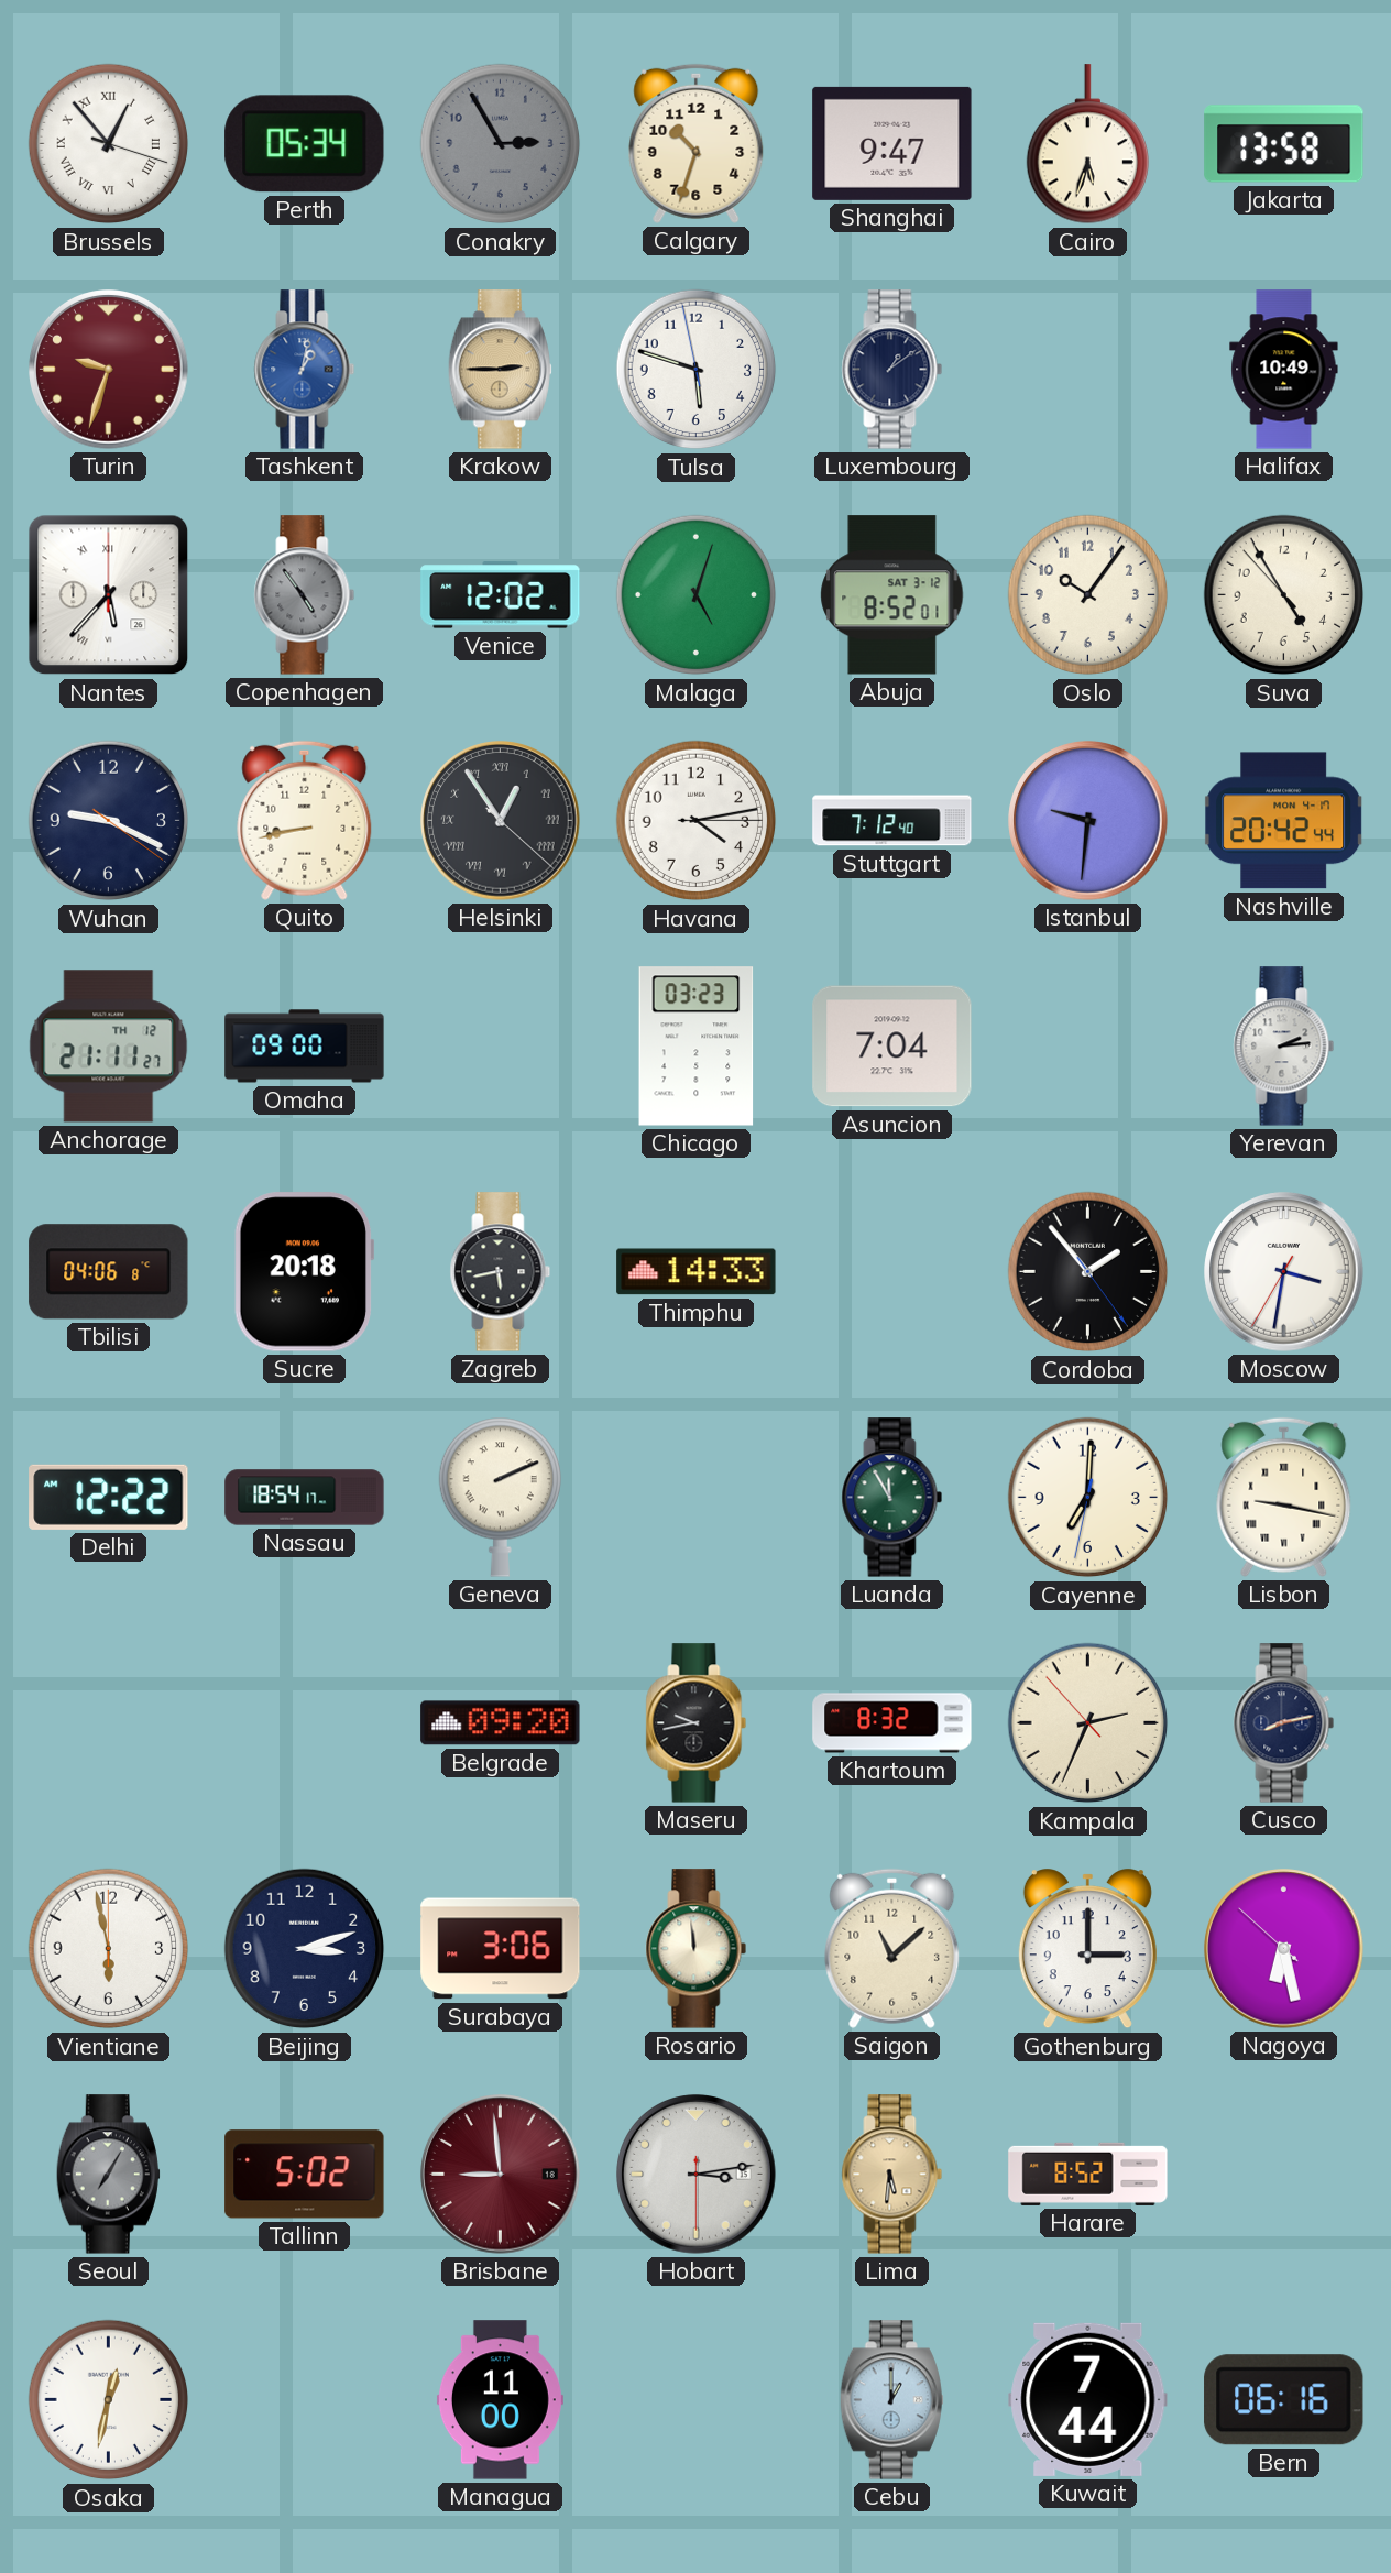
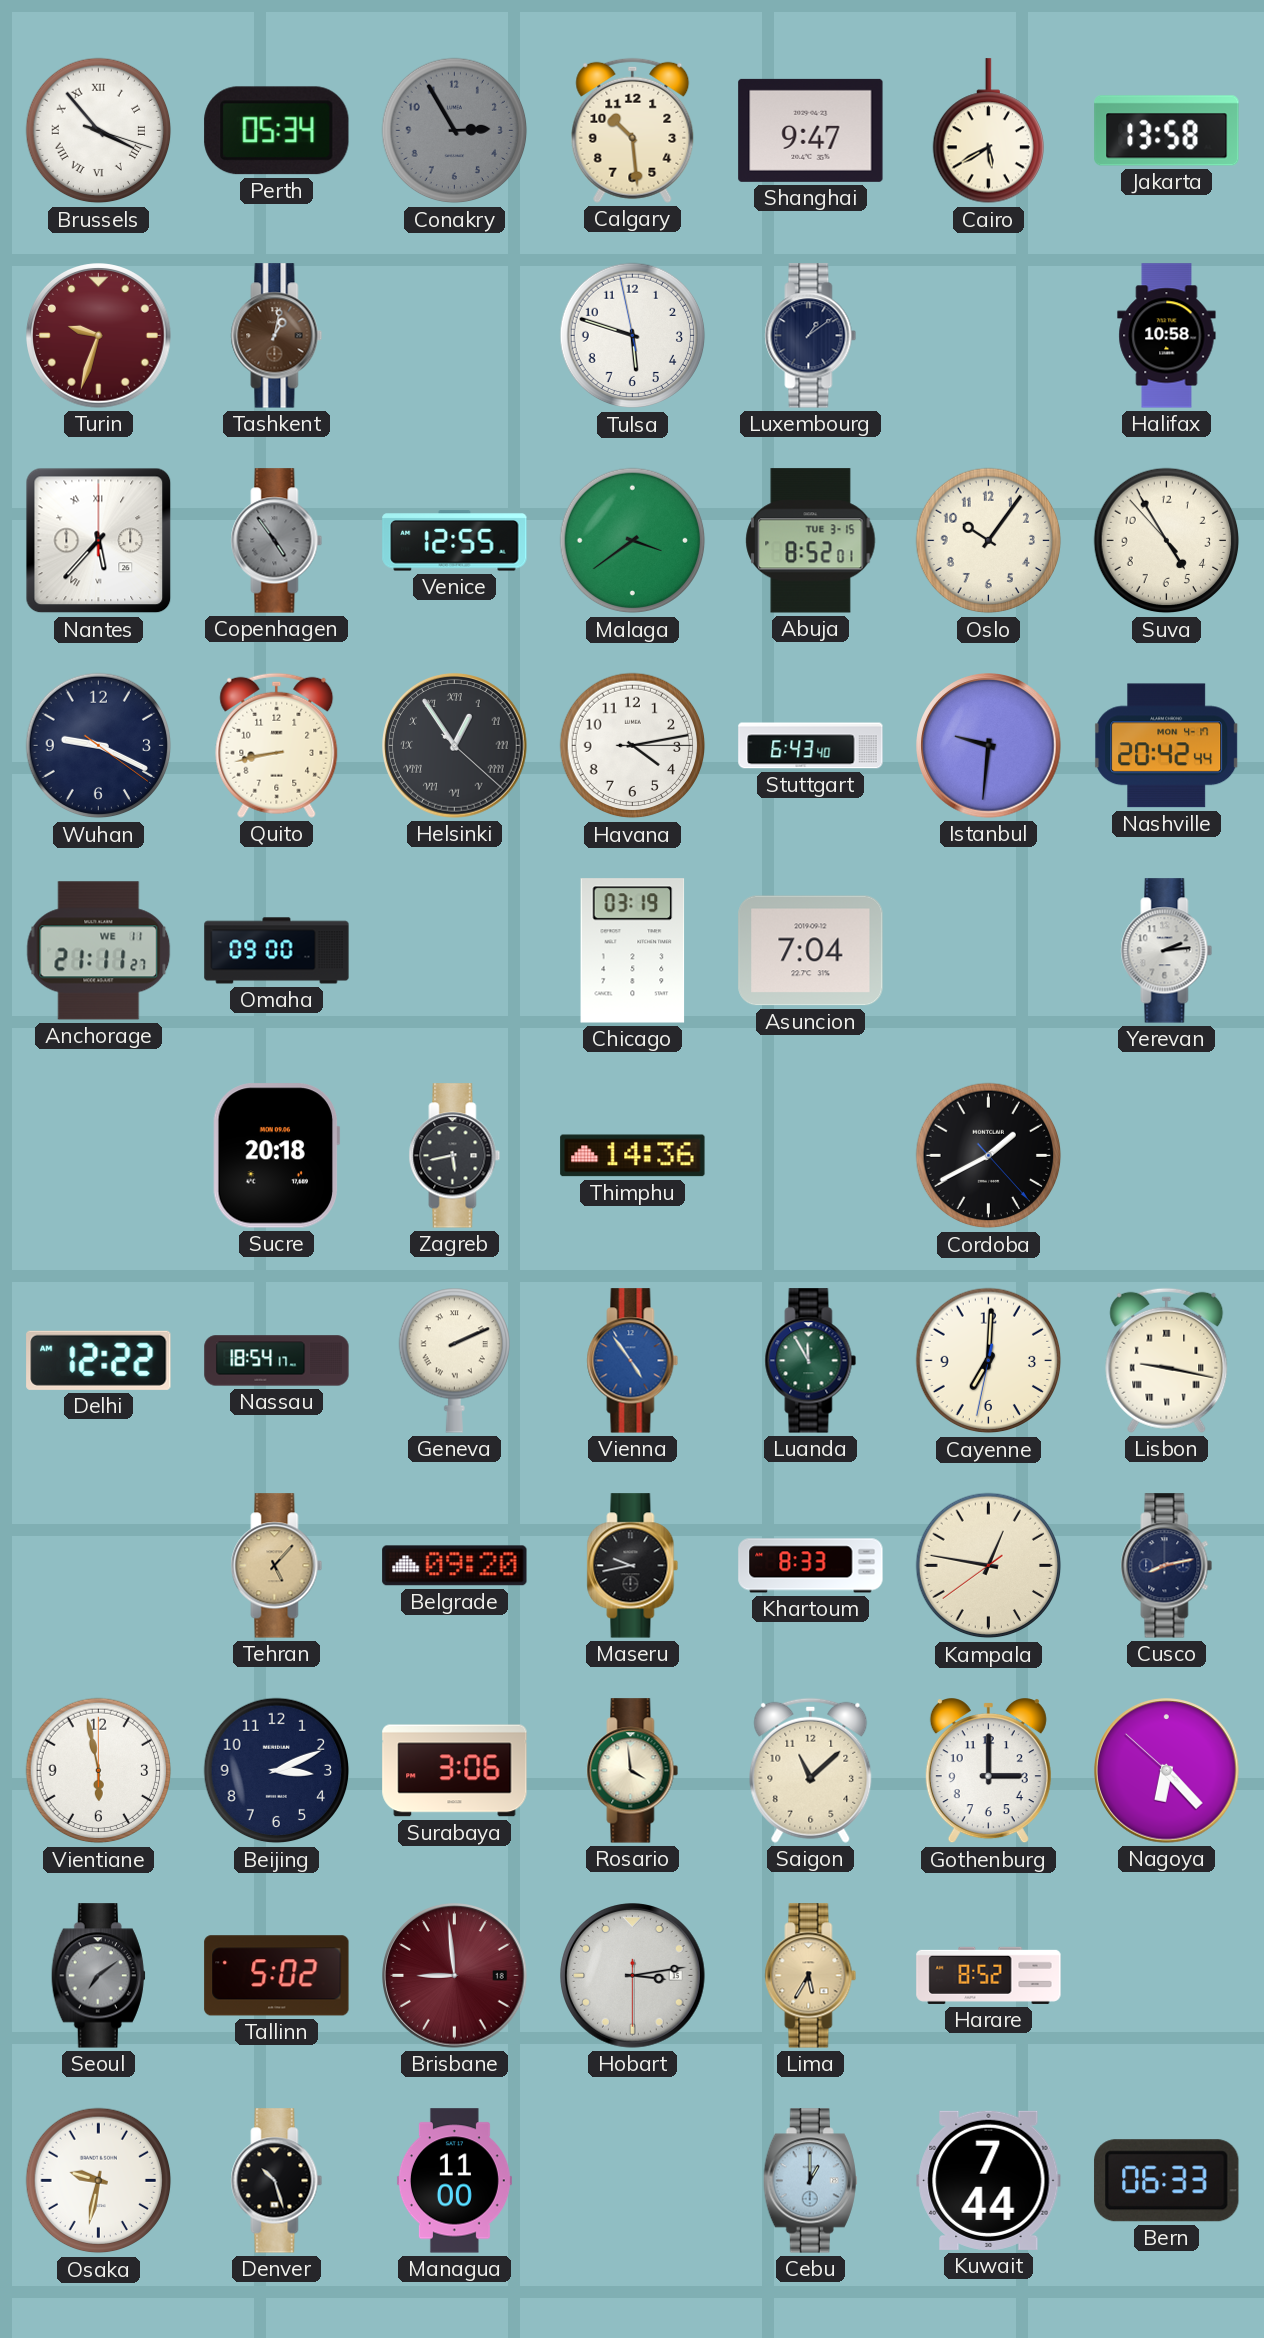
Brussels: 12:53 -> 3:53 (99, 131)
Calgary: 10:33 -> 10:29 (633, 130)
Cairo: 5:33 -> 5:40 (988, 131)
Tashkent dial: blue -> brown (277, 336)
Krakow: 2:45 -> none (500, 370)
Halifax: 10:49 -> 10:58 (1167, 336)
Venice: 12:02 -> 12:55 (455, 541)
Malaga: 5:03 -> 3:39 (633, 541)
Abuja date: SAT 3-12 -> TUE 3-15 (811, 541)
Stuttgart: 7:12 -> 6:43 (811, 746)
Anchorage date: TH 12 -> WE 11 (99, 951)
Chicago: 03:23 -> 03:19 (633, 951)
Tbilisi: 04:06 -> none (109, 1272)
Thimphu: 14:33 -> 14:36 (633, 1156)
Cordoba: 1:53 -> 1:40 (989, 1156)
Moscow: 3:31 -> none (1284, 1272)
Vienna: none -> 4:54 (633, 1361)
Tehran: none -> 5:07 (277, 1566)
Khartoum: 8:32 -> 8:33 (811, 1566)
Kampala: 2:33 -> 12:46 (989, 1566)
Beijing: 3:12 -> 3:11 (277, 1771)
Rosario: 11:59 -> 3:59 (633, 1771)
Nagoya: 6:27 -> 6:22 (1167, 1771)
Seoul: 7:05 -> 7:09 (98, 1976)
Lima: 5:31 -> 5:35 (811, 1976)
Osaka: 12:32 -> 9:32 (99, 2181)
Denver: none -> 10:27 (277, 2181)
Bern: 06:16 -> 06:33 (1167, 2181)
